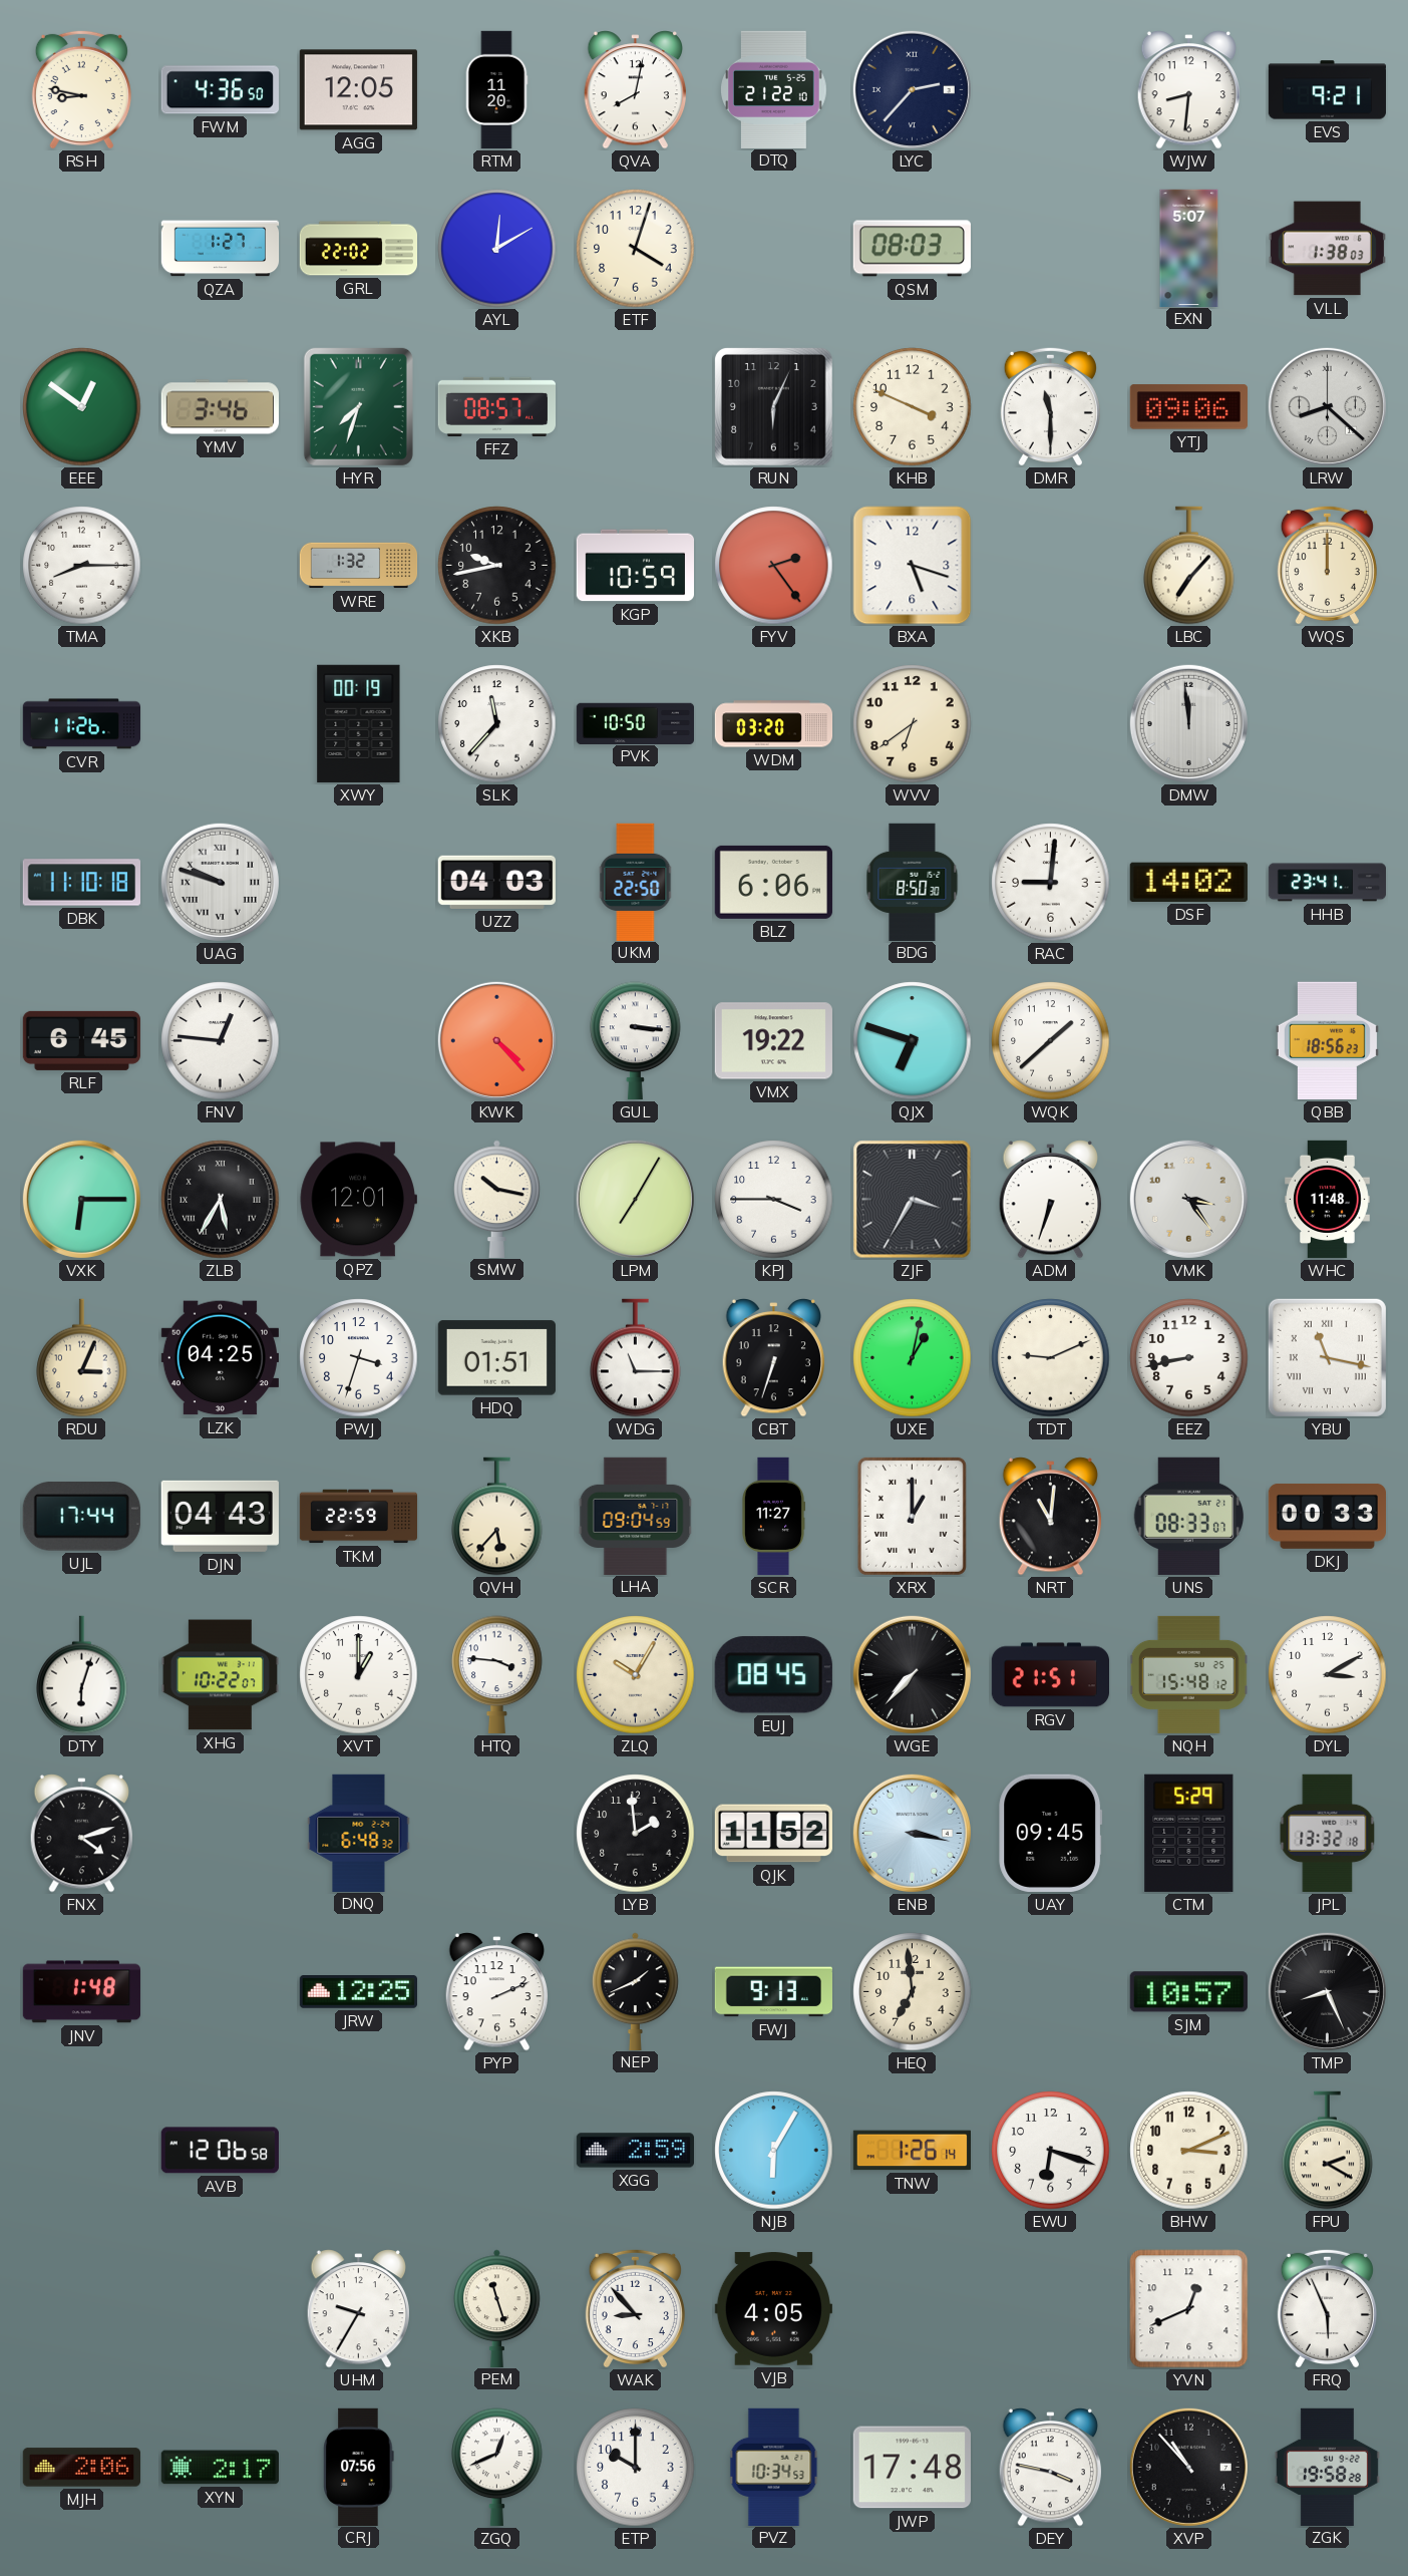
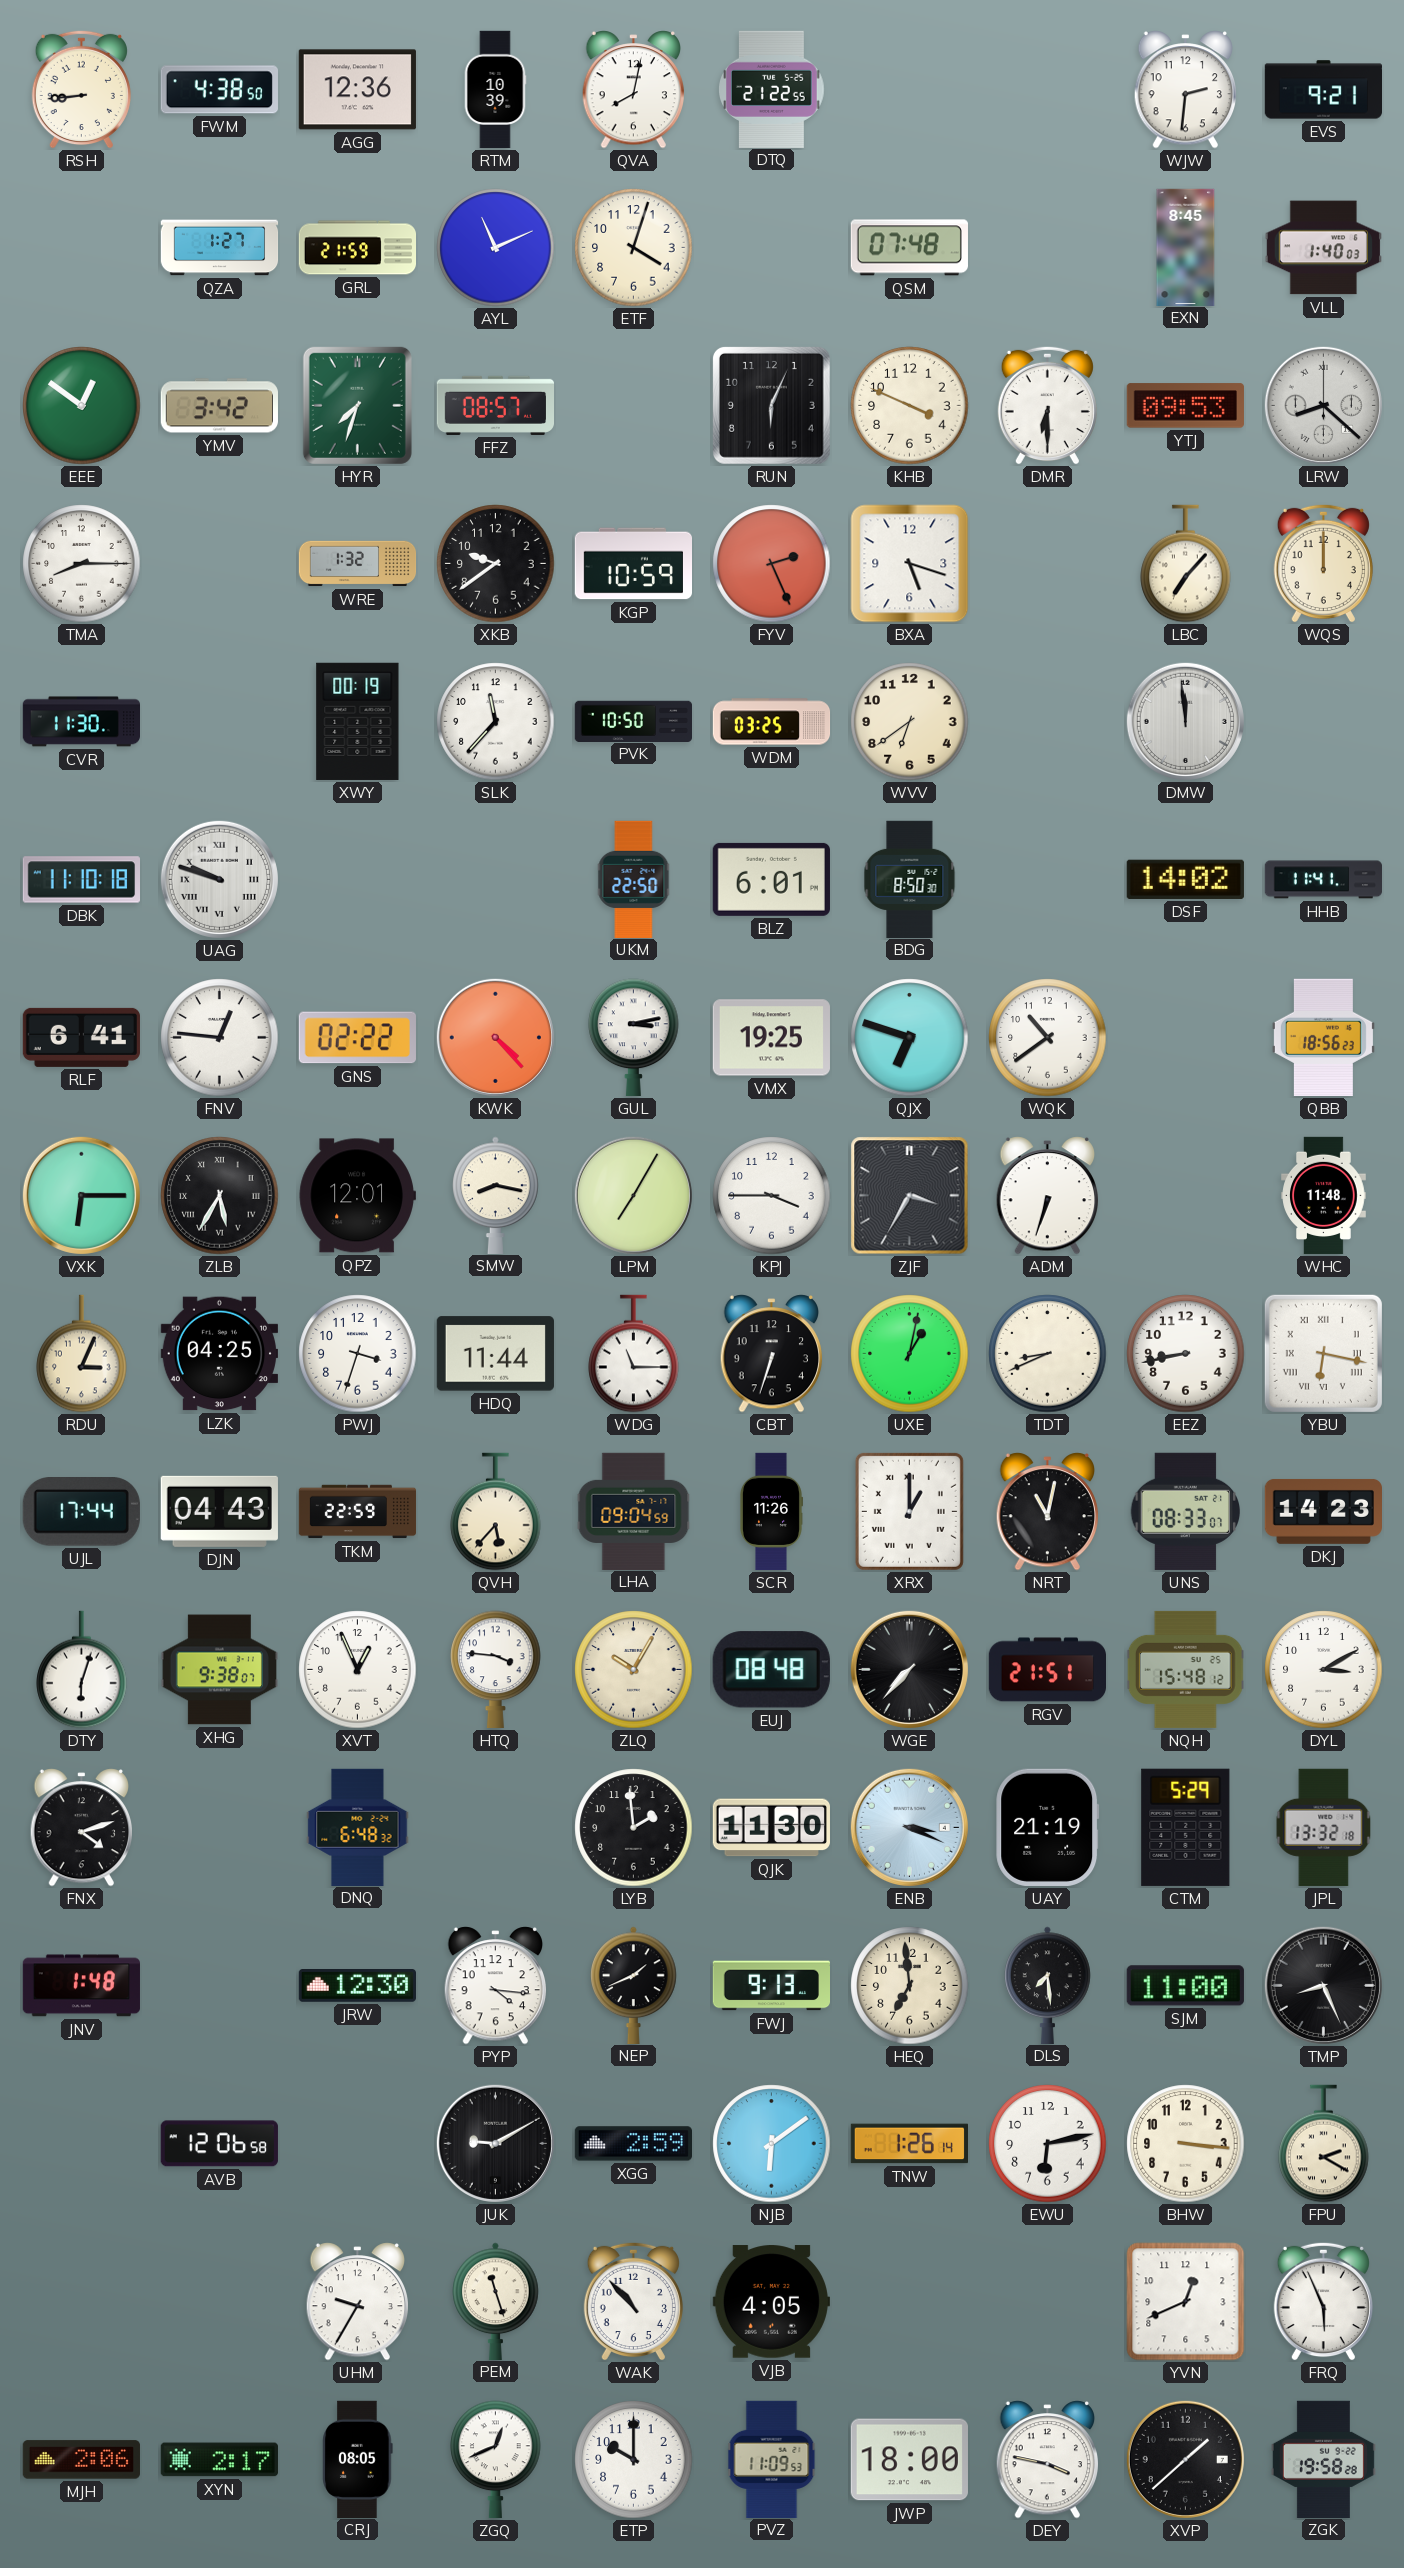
RSH: 8:47 -> 8:44 (81, 89)
FWM: 4:36 -> 4:38 (219, 90)
AGG: 12:05 -> 12:36 (357, 90)
RTM: 11:20 -> 10:39 (495, 90)
DTQ: 21:22:10 -> 21:22:55 (772, 89)
LYC: 2:37 -> none (912, 89)
WJW: 8:31 -> 2:31 (1186, 90)
GRL: 22:02 -> 21:59 (357, 248)
AYL: 12:10 -> 11:11 (496, 248)
QSM: 08:03 -> 07:48 (909, 248)
EXN: 5:07 -> 8:45 (1186, 247)
VLL: 1:38 -> 1:40 (1323, 248)
YMV: 3:46 -> 3:42 (219, 406)
DMR: 11:30 -> 6:30 (1047, 405)
YTJ: 09:06 -> 09:53 (1185, 406)
XKB: 9:43 -> 9:39 (496, 564)
FYV: 2:24 -> 2:26 (772, 564)
CVR: 11:26 -> 11:30 (81, 722)
WDM: 03:20 -> 03:25 (772, 722)
UZZ: 04:03 -> none (496, 882)
BLZ: 6:06 -> 6:01 (771, 879)
RAC: 9:01 -> none (1051, 883)
HHB: 23:41 -> 11:41 (1323, 880)
RLF: 6:45 -> 6:41 (81, 1037)
GNS: none -> 02:22 (357, 1038)
GUL: 3:16 -> 3:13 (634, 1037)
VMX: 19:22 -> 19:25 (771, 1038)
WQK: 1:38 -> 10:39 (1048, 1038)
SMW: 10:17 -> 8:17 (496, 1195)
VMK: 3:24 -> none (1188, 1199)
HDQ: 01:51 -> 11:44 (495, 1354)
TDT: 9:11 -> 8:41 (1048, 1354)
YBU: 11:17 -> 6:17 (1323, 1353)
SCR: 11:27 -> 11:26 (771, 1512)
NRT: 11:01 -> 11:02 (1048, 1512)
DKJ: 00:33 -> 14:23 (1323, 1511)
XHG: 10:22 -> 9:38 (219, 1670)
XVT: 1:00 -> 12:56 (358, 1670)
EUJ: 08:45 -> 08:48 (771, 1670)
QJK: 11:52 -> 11:30 (771, 1828)
ENB: 3:17 -> 3:19 (909, 1827)
UAY: 09:45 -> 21:19 (1048, 1827)
JRW: 12:25 -> 12:30 (357, 1986)
PYP: 2:11 -> 4:16 (496, 1986)
DLS: none -> 7:29 (1048, 1985)
SJM: 10:57 -> 11:00 (1185, 1986)
JUK: none -> 9:10 (495, 2143)
NJB: 6:05 -> 6:09 (772, 2144)
EWU: 6:18 -> 6:13 (1048, 2144)
BHW: 3:11 -> 3:16 (1186, 2144)
WAK: 8:53 -> 10:53 (633, 2301)
CRJ: 07:56 -> 08:05 (358, 2459)
PVZ: 10:34 -> 11:09 (772, 2459)
JWP: 17:48 -> 18:00 (909, 2460)
XVP: 10:53 -> 1:38 (1185, 2459)
